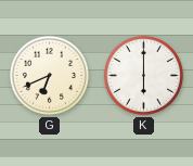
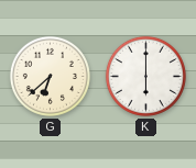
G: 6:41 -> 6:38 (50, 76)
